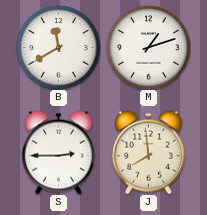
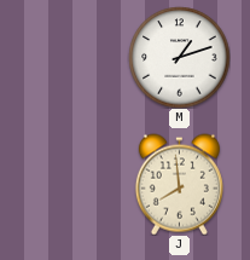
B: 11:40 -> none (58, 47)
S: 2:45 -> none (58, 152)
